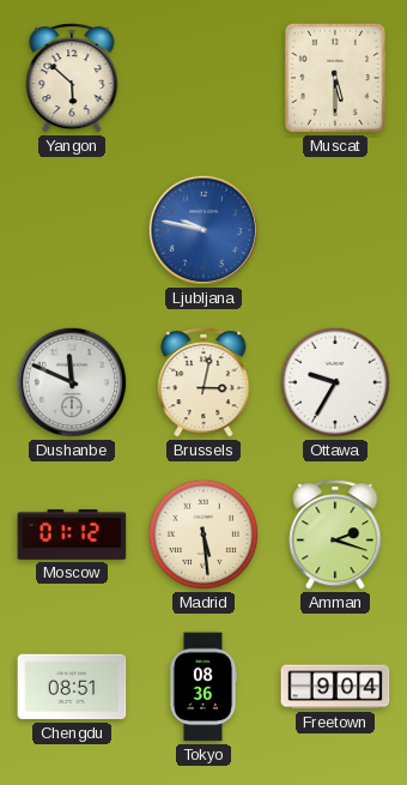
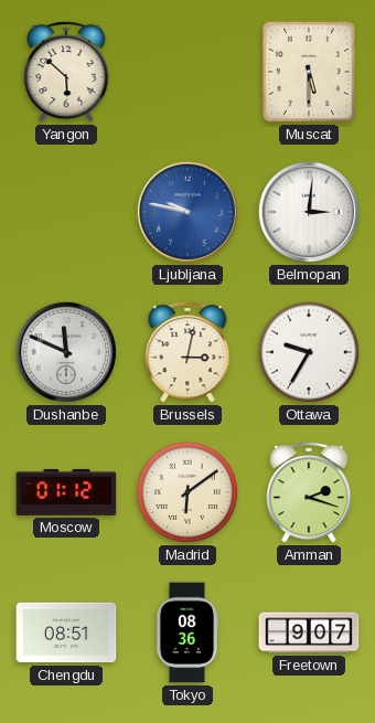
Belmopan: none -> 3:01 (309, 212)
Madrid: 5:29 -> 6:09 (187, 492)
Freetown: 9:04 -> 9:07 (309, 632)
